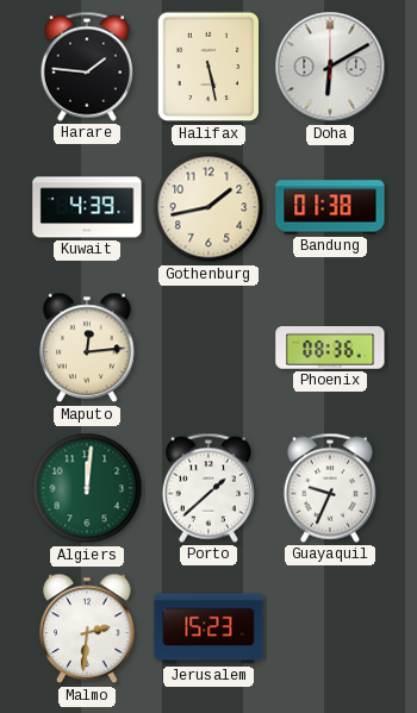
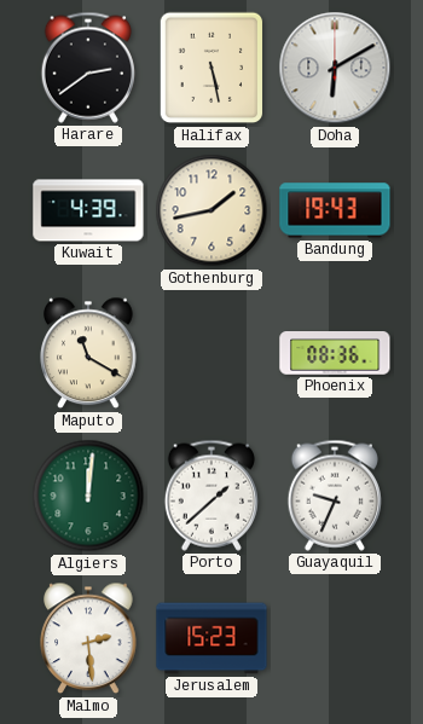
Harare: 1:46 -> 2:39 (88, 68)
Bandung: 01:38 -> 19:43 (335, 210)
Maputo: 12:14 -> 11:20 (88, 353)
Malmo: 2:31 -> 2:29 (88, 638)
